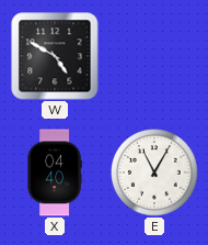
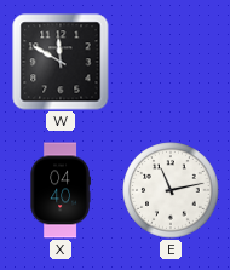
W: 4:50 -> 11:50 (61, 62)
E: 11:05 -> 11:13 (171, 190)
